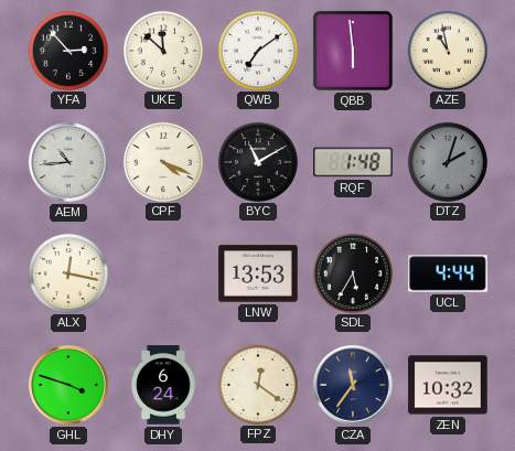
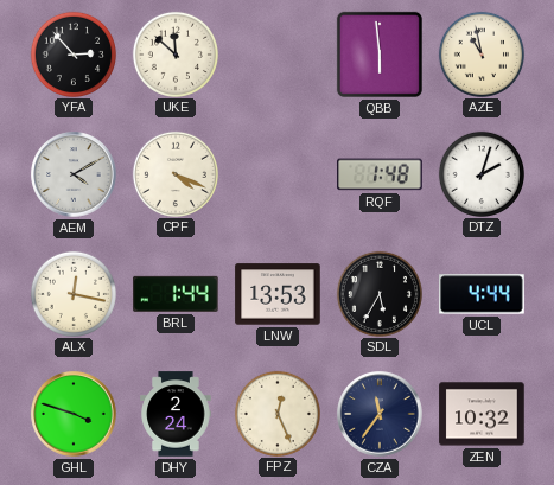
QWB: 7:09 -> none (257, 50)
AEM: 10:44 -> 4:10 (74, 174)
BYC: 11:10 -> none (257, 161)
DTZ dial: grey -> white (480, 173)
BRL: none -> 1:44 (176, 294)
DHY: 6:24 -> 2:24 (176, 414)
FPZ: 12:21 -> 12:26 (276, 413)
